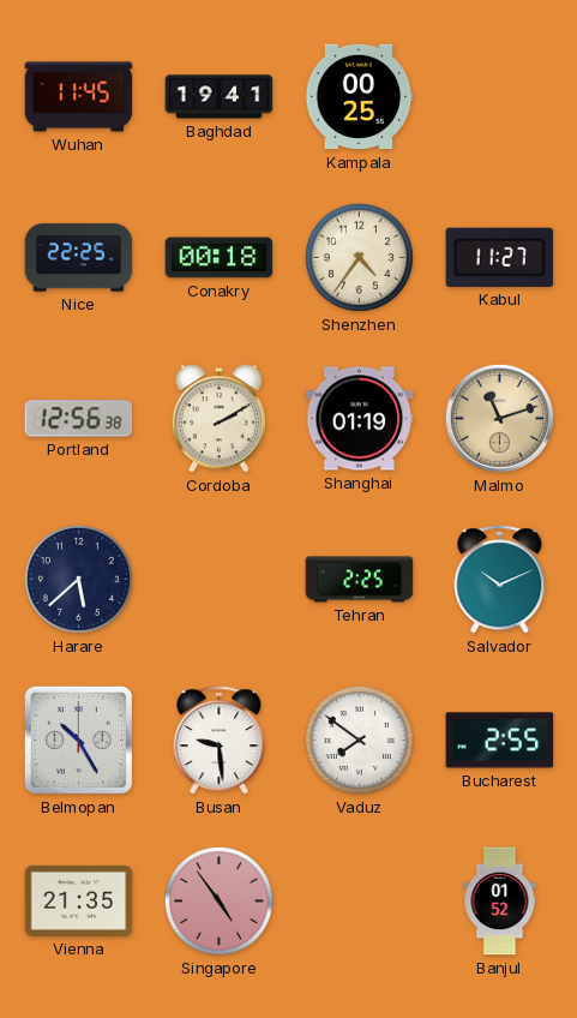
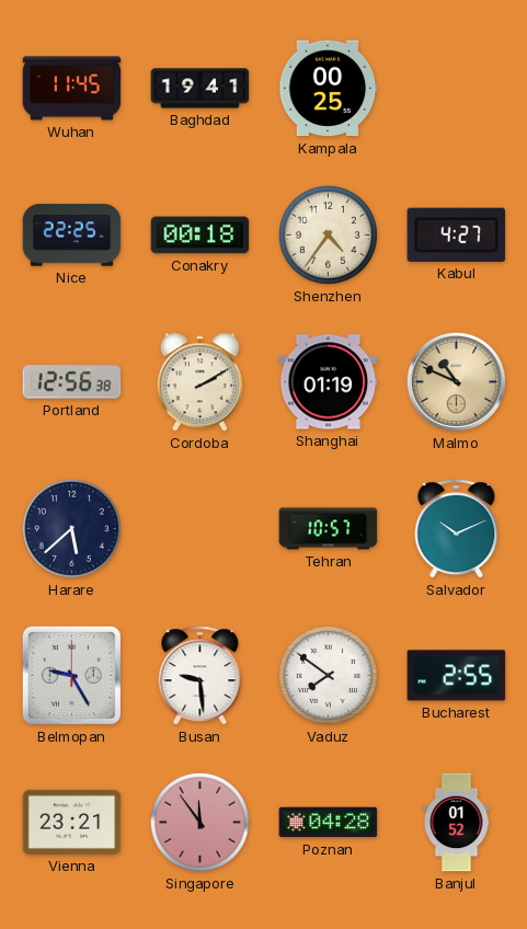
Kabul: 11:27 -> 4:27 (457, 234)
Malmo: 11:12 -> 10:49 (456, 381)
Tehran: 2:25 -> 10:57 (329, 529)
Belmopan: 10:25 -> 9:25 (71, 675)
Vienna: 21:35 -> 23:21 (72, 822)
Singapore: 4:54 -> 11:54 (199, 822)
Poznan: none -> 04:28 (329, 823)
